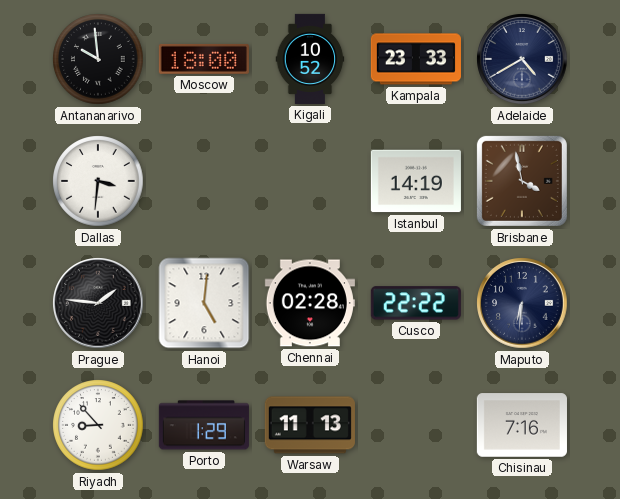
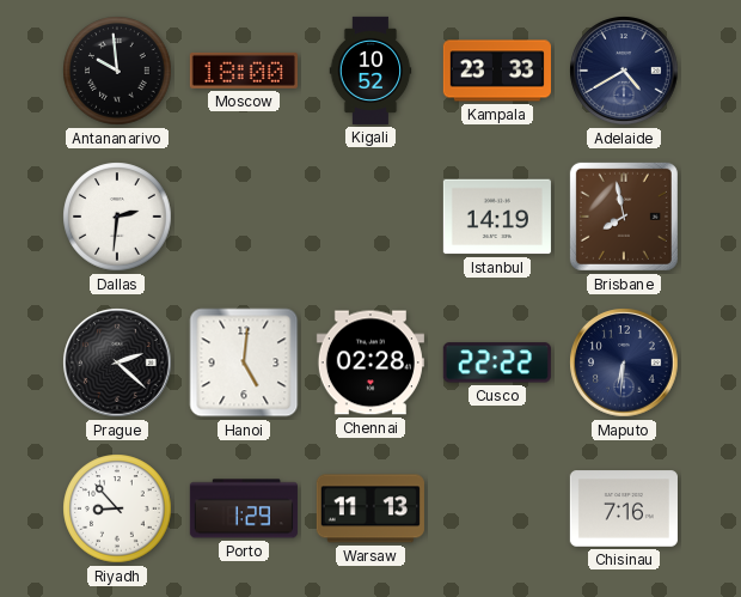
Dallas: 3:31 -> 2:31 (117, 217)
Brisbane: 3:58 -> 7:58 (624, 217)
Prague: 1:46 -> 2:22 (117, 363)
